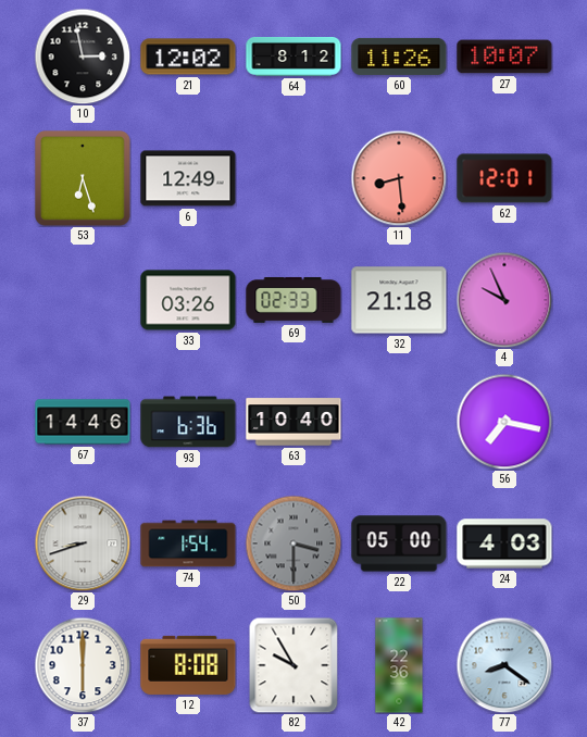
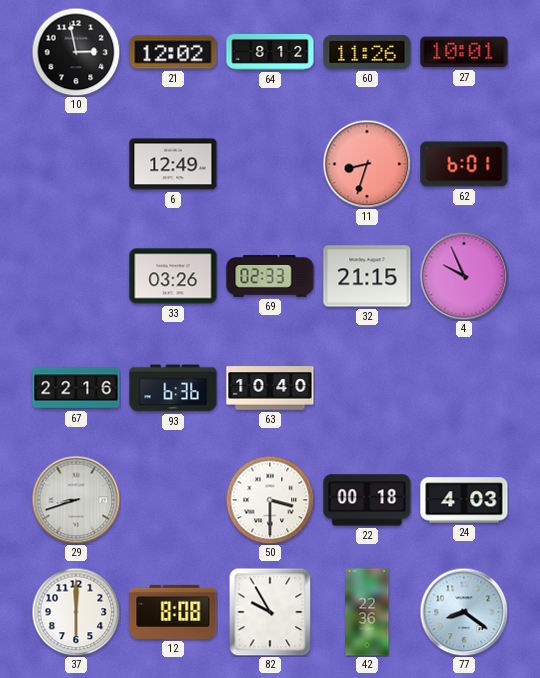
27: 10:07 -> 10:01 (464, 52)
53: 6:27 -> none (83, 178)
11: 8:29 -> 8:33 (367, 164)
62: 12:01 -> 6:01 (464, 164)
32: 21:18 -> 21:15 (367, 276)
67: 14:46 -> 22:16 (76, 388)
56: 7:17 -> none (504, 422)
74: 1:54 -> none (188, 544)
50 dial: grey -> white (270, 500)
22: 05:00 -> 00:18 (367, 500)
